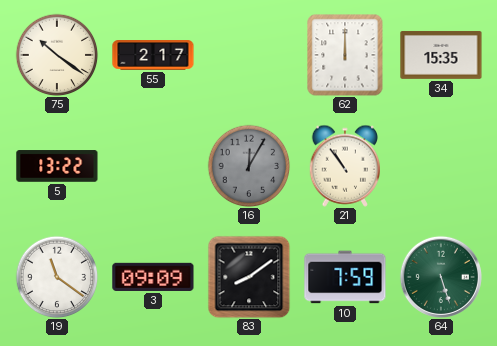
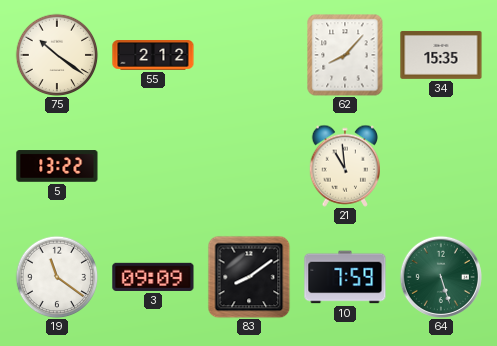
55: 2:17 -> 2:12 (153, 56)
62: 12:00 -> 8:07 (345, 55)
16: 12:05 -> none (249, 166)
21: 10:54 -> 10:59 (344, 166)
